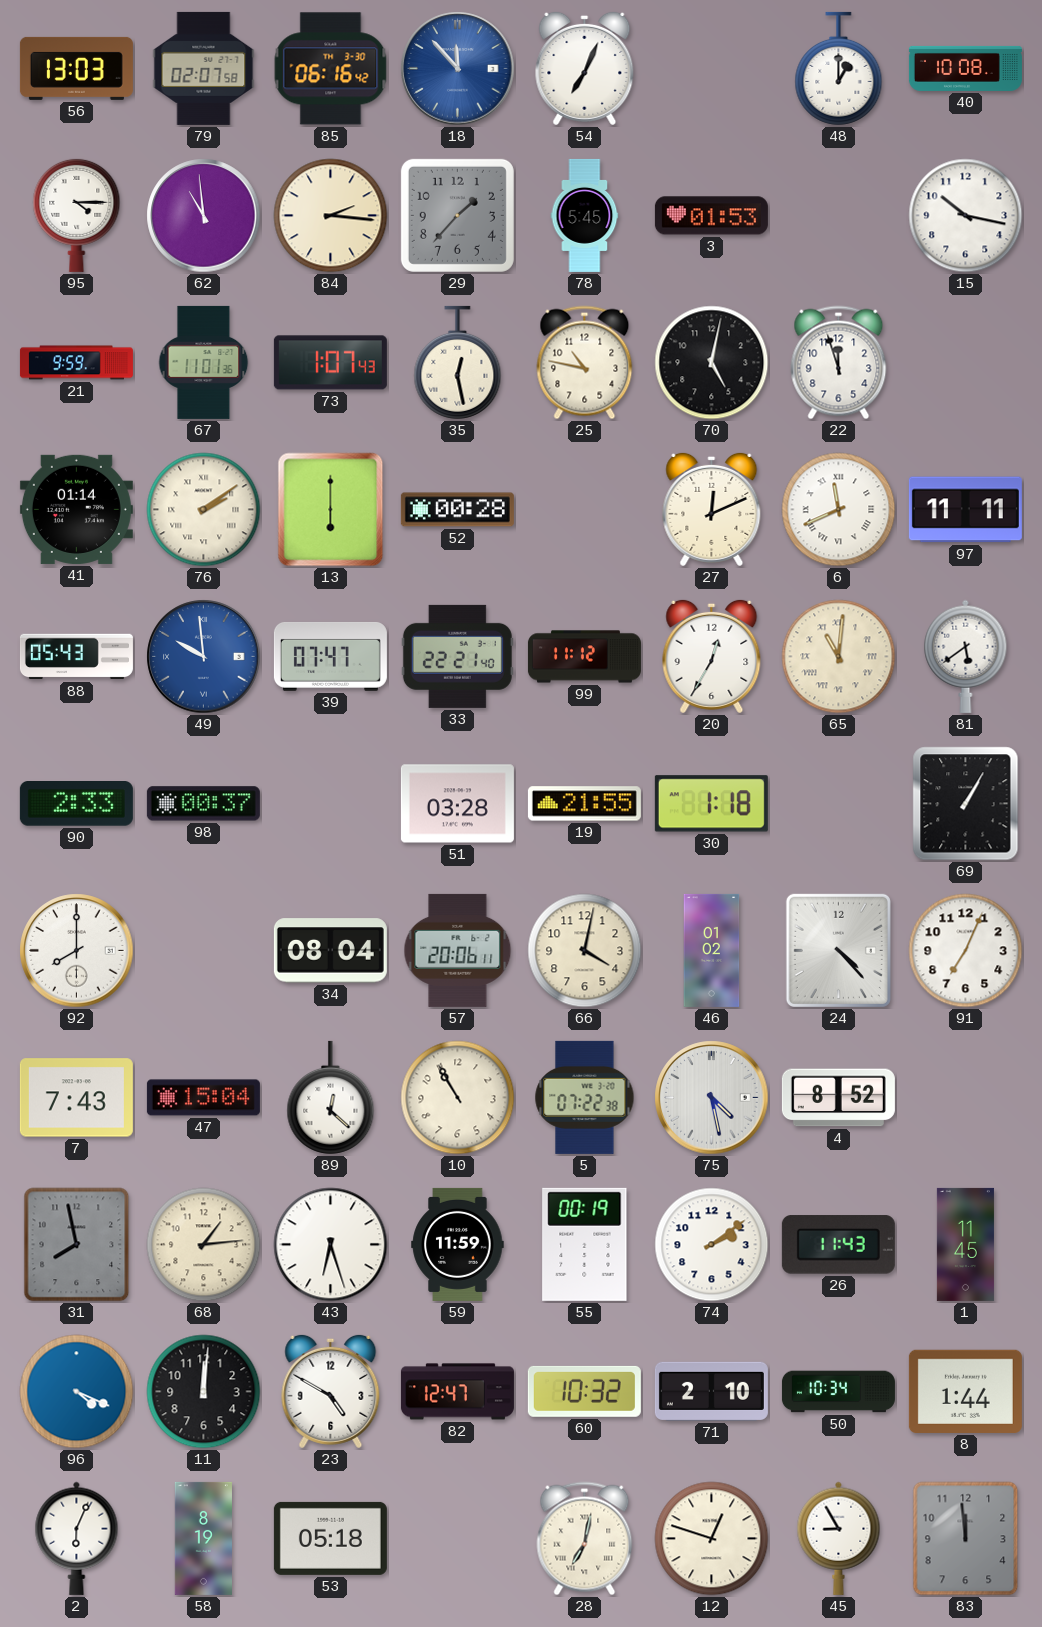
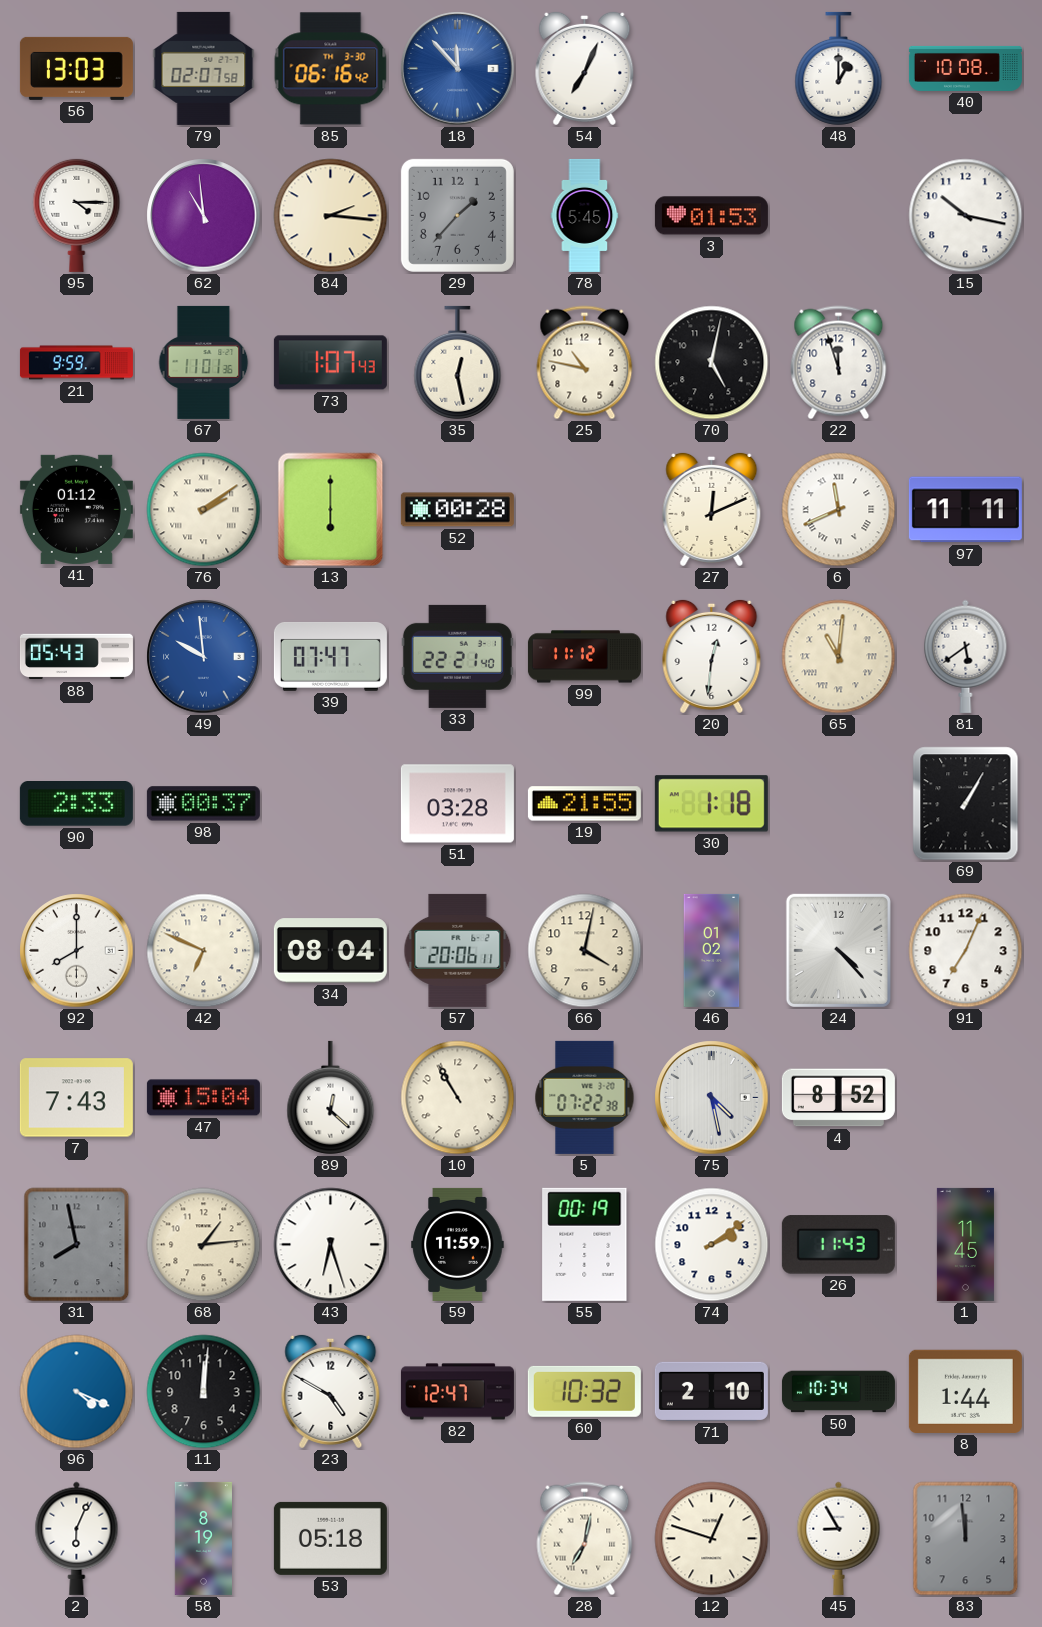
41: 01:14 -> 01:12 (76, 509)
20: 12:35 -> 12:31 (712, 656)
42: none -> 6:49 (204, 951)
